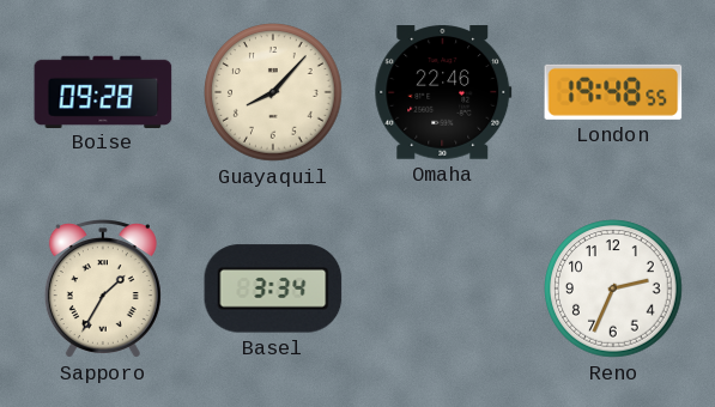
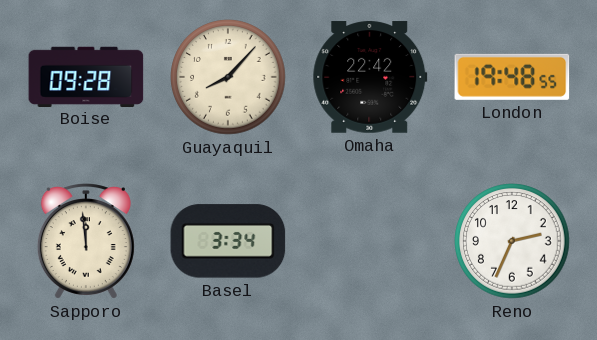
Omaha: 22:46 -> 22:42 (370, 77)
Sapporo: 1:35 -> 11:59 (86, 241)
